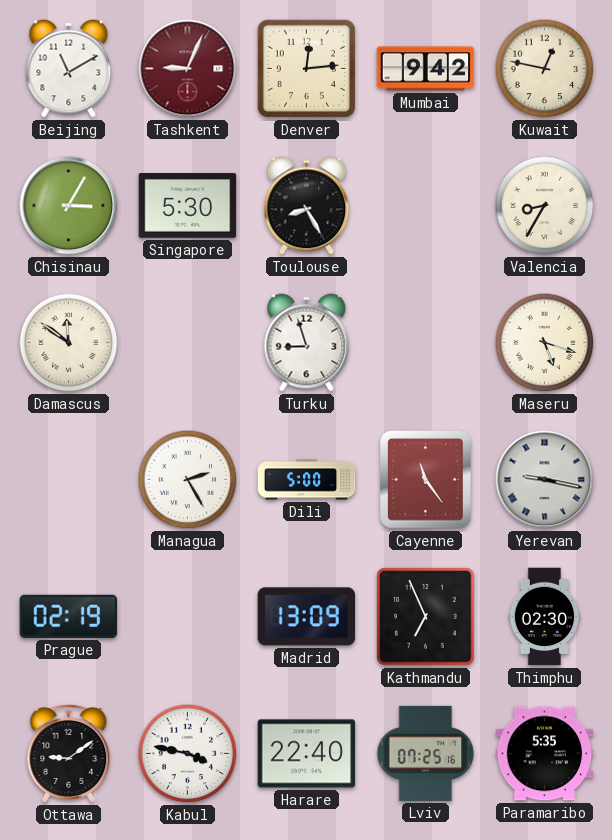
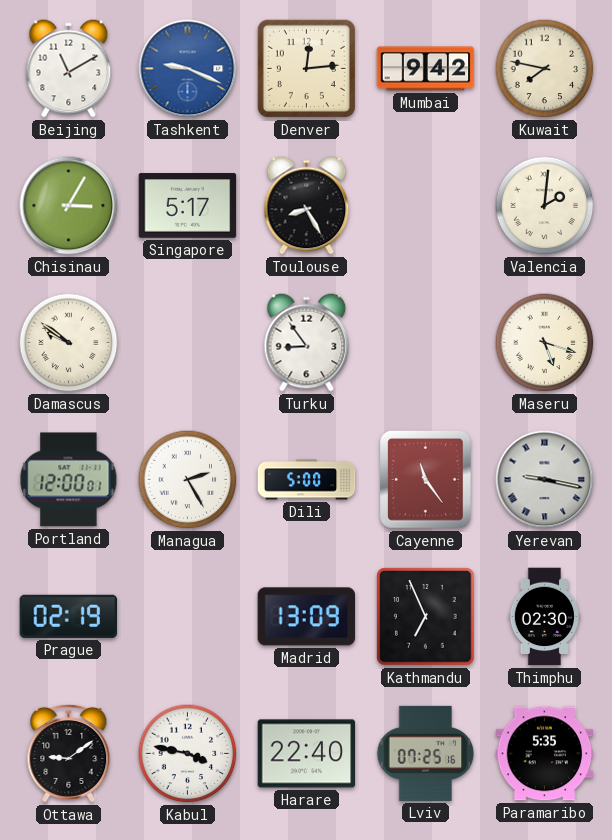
Tashkent: 9:04 -> 9:19 (188, 69)
Tashkent dial: burgundy -> blue (188, 69)
Kuwait: 12:47 -> 7:47 (545, 69)
Singapore: 5:30 -> 5:17 (188, 206)
Valencia: 8:35 -> 2:01 (545, 206)
Damascus: 11:51 -> 9:51 (69, 343)
Turku: 8:57 -> 8:54 (307, 343)
Portland: none -> 12:00 (69, 480)
